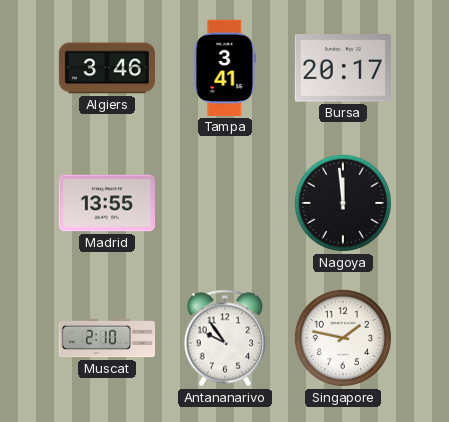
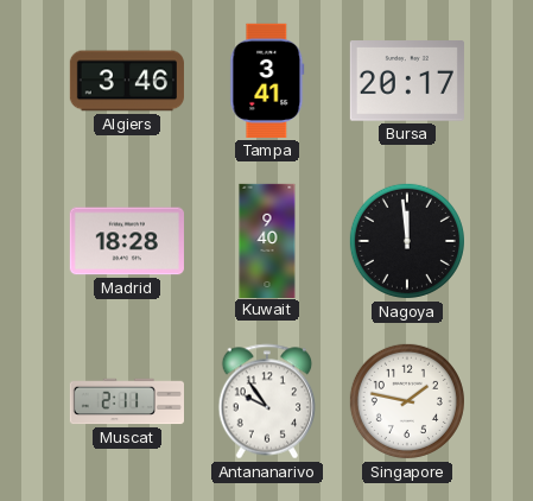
Madrid: 13:55 -> 18:28 (127, 241)
Kuwait: none -> 9:40 (267, 240)
Muscat: 2:10 -> 2:11 (126, 401)
